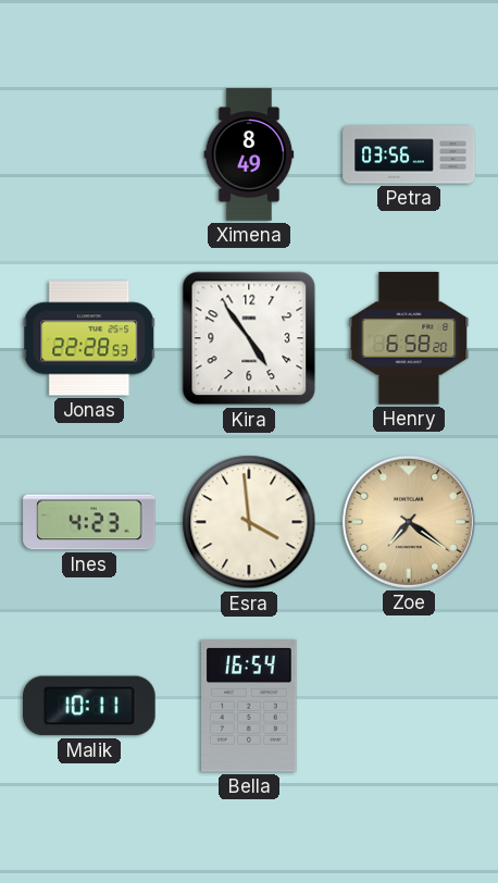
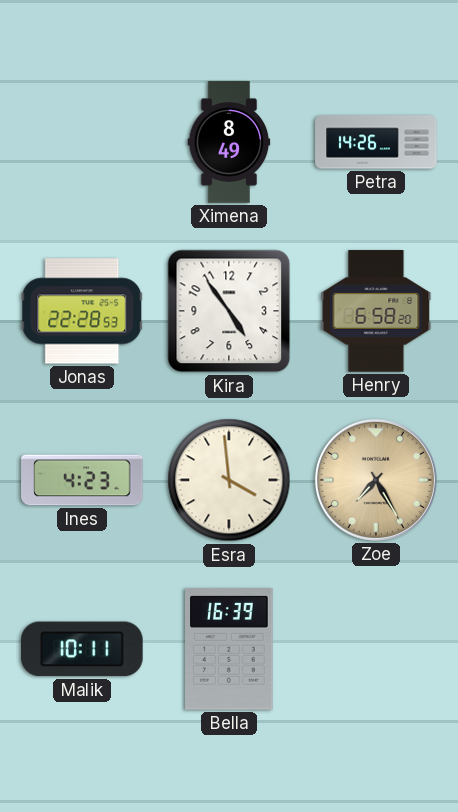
Petra: 03:56 -> 14:26 (376, 142)
Zoe: 7:21 -> 7:25 (376, 480)
Bella: 16:54 -> 16:39 (229, 649)
